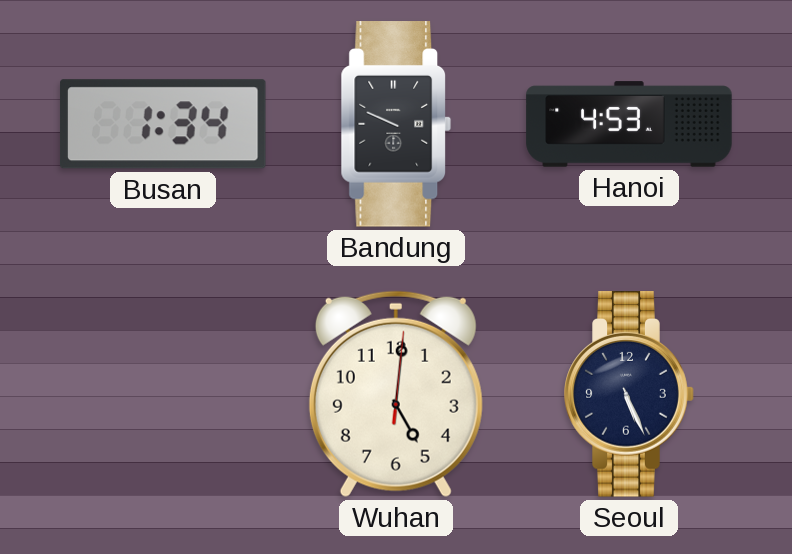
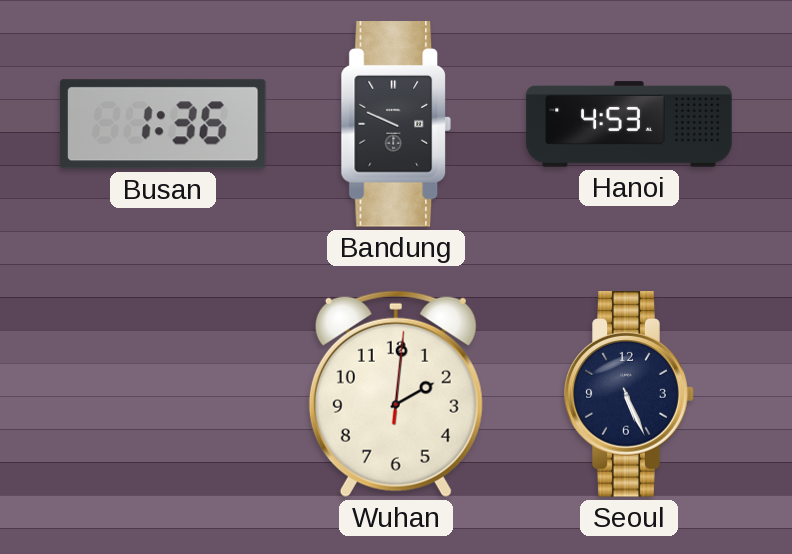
Busan: 1:34 -> 1:36 (164, 124)
Wuhan: 5:01 -> 2:01 (396, 394)
